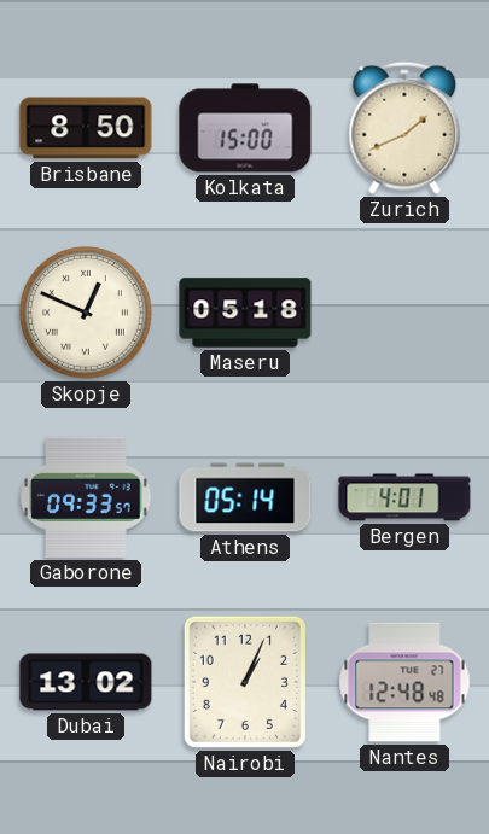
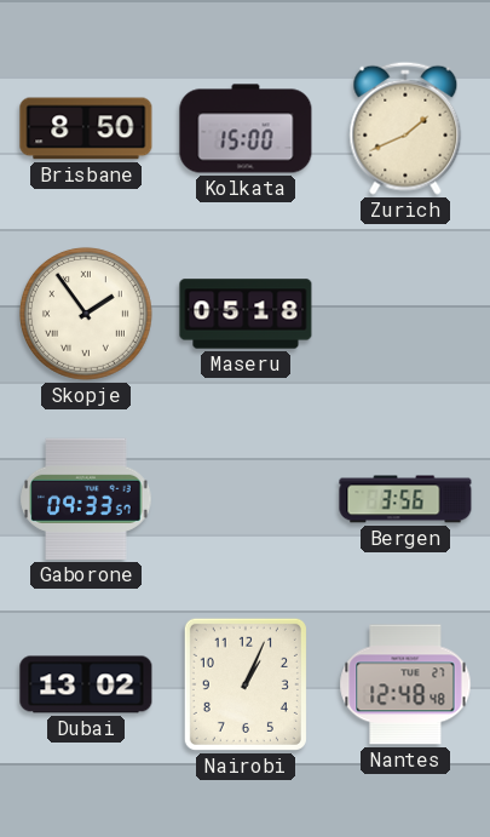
Skopje: 12:49 -> 1:54 (86, 314)
Athens: 05:14 -> none (245, 497)
Bergen: 4:01 -> 3:56 (405, 499)
